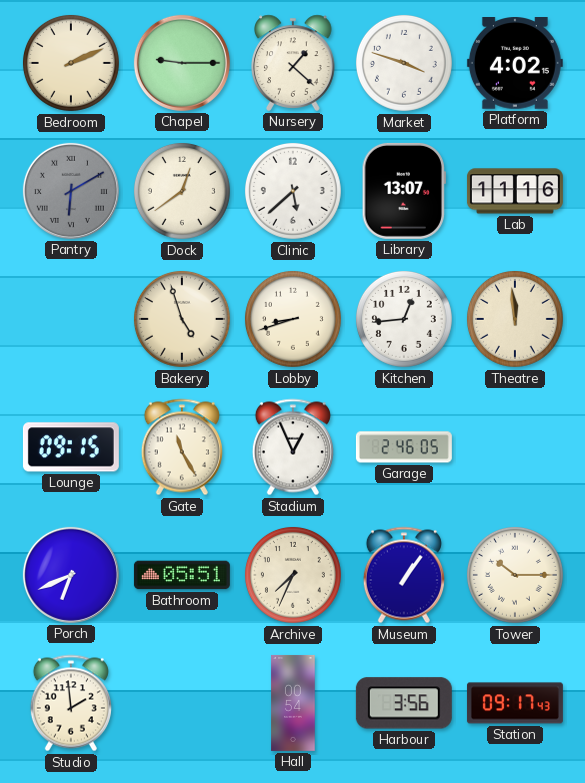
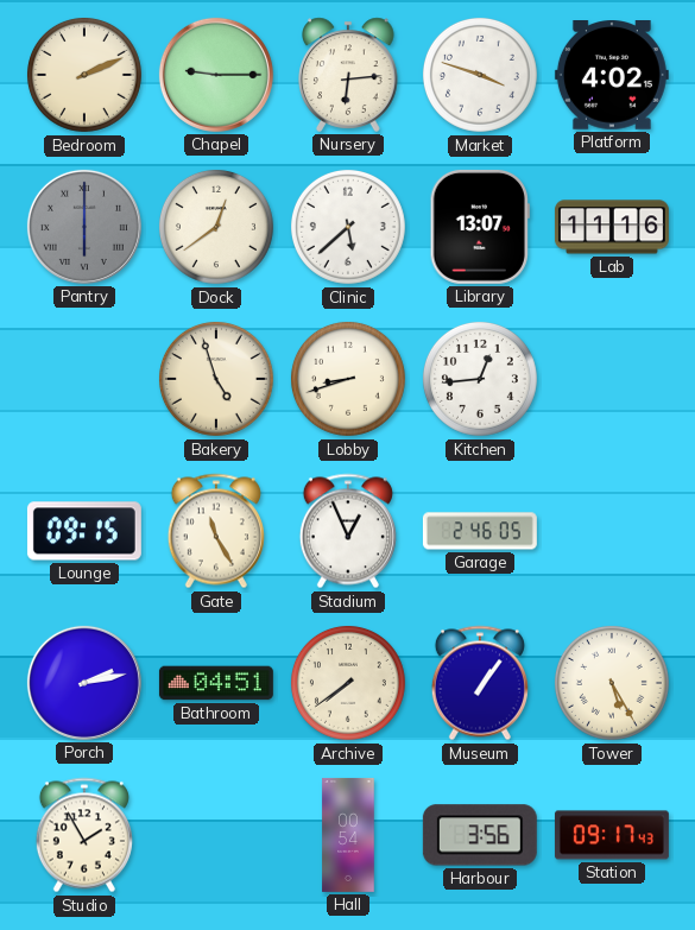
Nursery: 1:22 -> 6:14 (348, 75)
Pantry: 6:10 -> 6:00 (84, 227)
Theatre: 11:59 -> none (515, 319)
Porch: 6:41 -> 2:13 (84, 683)
Bathroom: 05:51 -> 04:51 (216, 683)
Archive: 7:34 -> 7:39 (348, 683)
Tower: 10:15 -> 5:25 (612, 683)
Studio: 1:59 -> 1:55 (84, 835)
